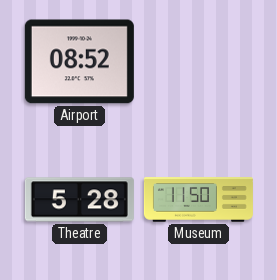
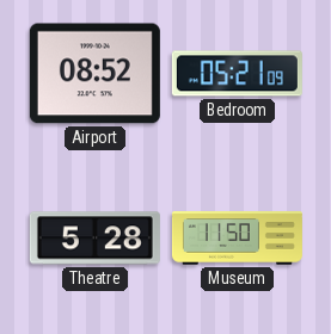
Bedroom: none -> 05:21 (237, 74)
